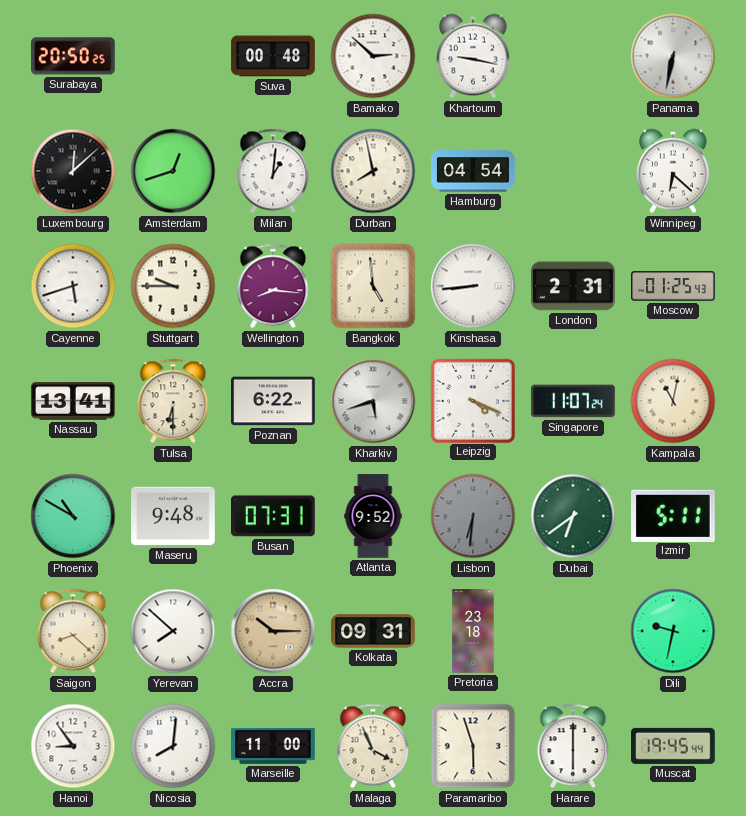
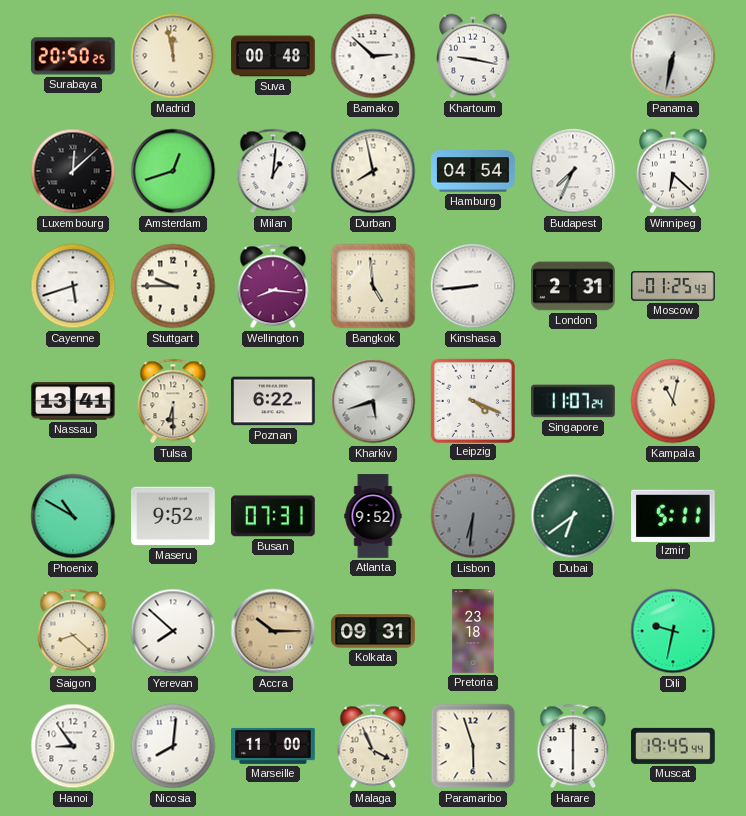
Madrid: none -> 11:58 (173, 56)
Budapest: none -> 7:34 (573, 171)
Maseru: 9:48 -> 9:52 (173, 516)
